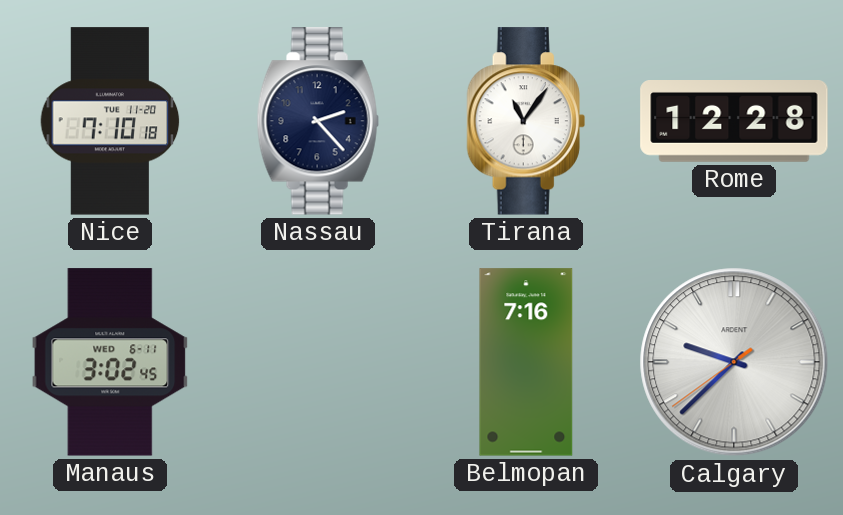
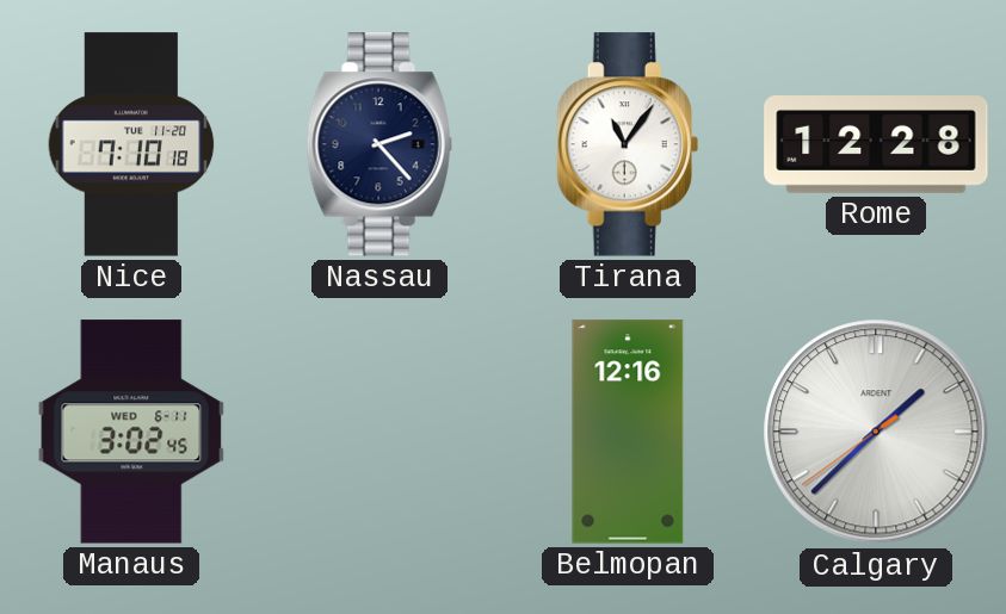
Belmopan: 7:16 -> 12:16 (628, 432)
Calgary: 9:37 -> 1:37 (876, 432)
